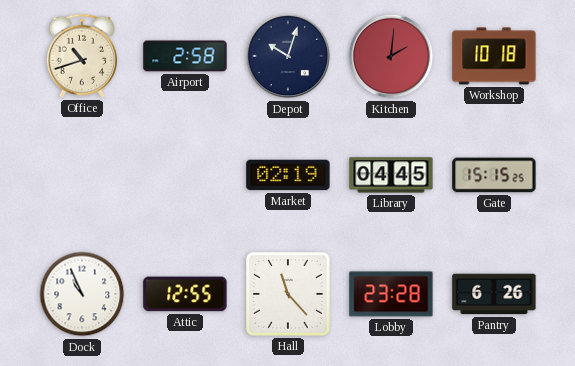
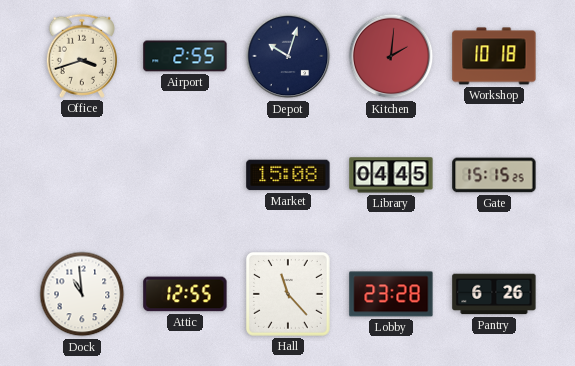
Office: 10:42 -> 3:42 (82, 56)
Airport: 2:58 -> 2:55 (185, 56)
Market: 02:19 -> 15:08 (288, 175)
Dock: 10:56 -> 10:59 (82, 294)
